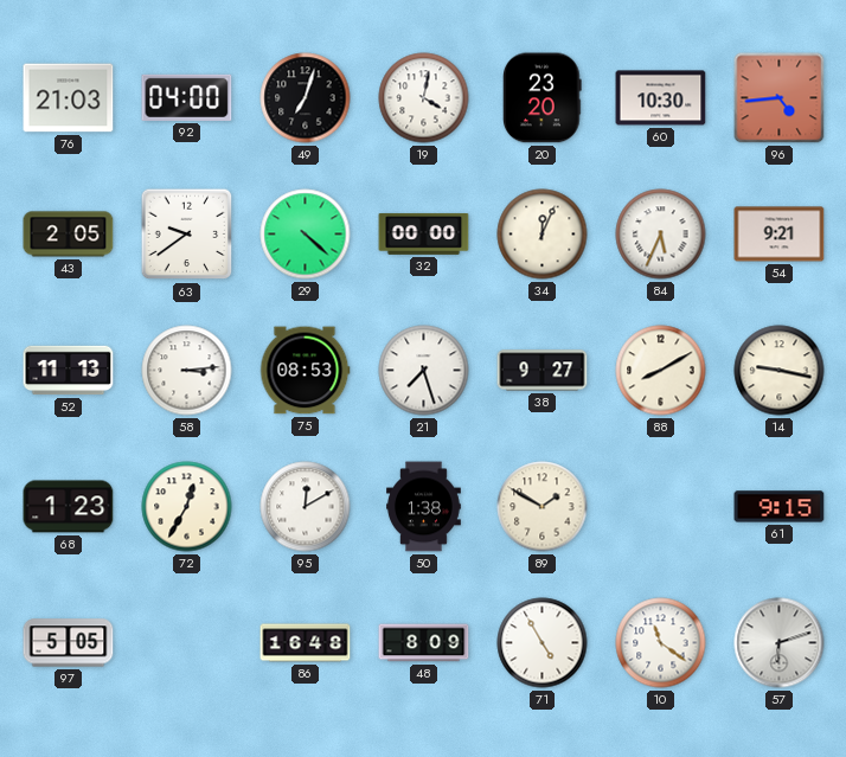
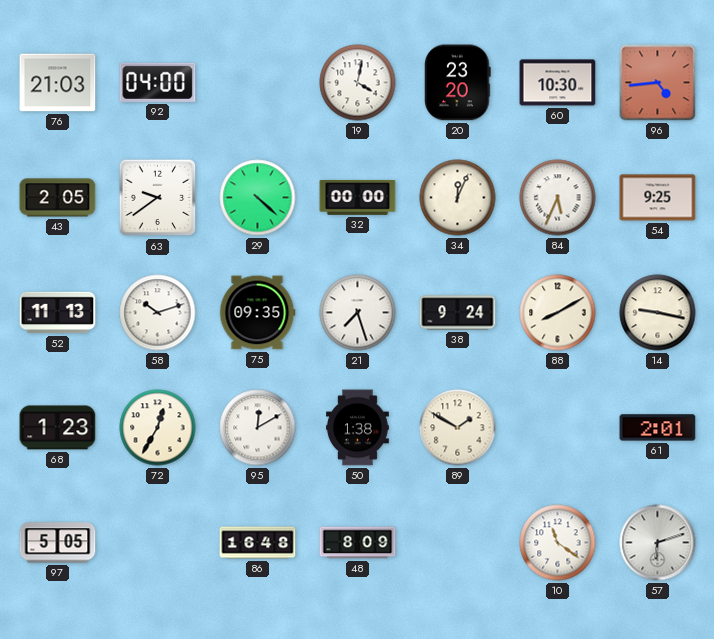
49: 7:03 -> none (306, 98)
54: 9:21 -> 9:25 (658, 198)
58: 3:14 -> 10:12 (158, 313)
75: 08:53 -> 09:35 (257, 313)
38: 9:27 -> 9:24 (458, 313)
61: 9:15 -> 2:01 (658, 428)
71: 4:55 -> none (543, 643)
